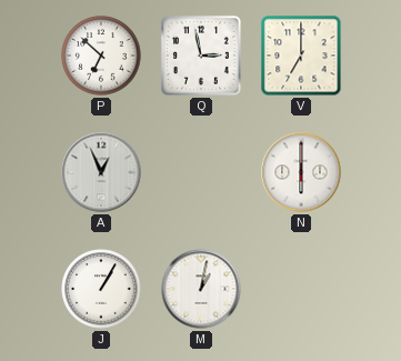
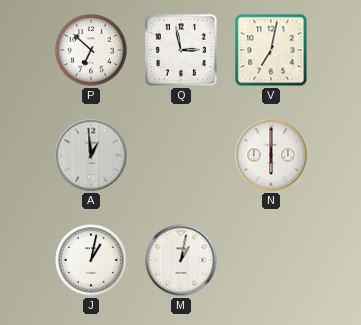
V: 7:00 -> 7:02 (271, 50)
A: 12:56 -> 12:59 (91, 155)
J: 1:05 -> 1:02 (91, 260)
